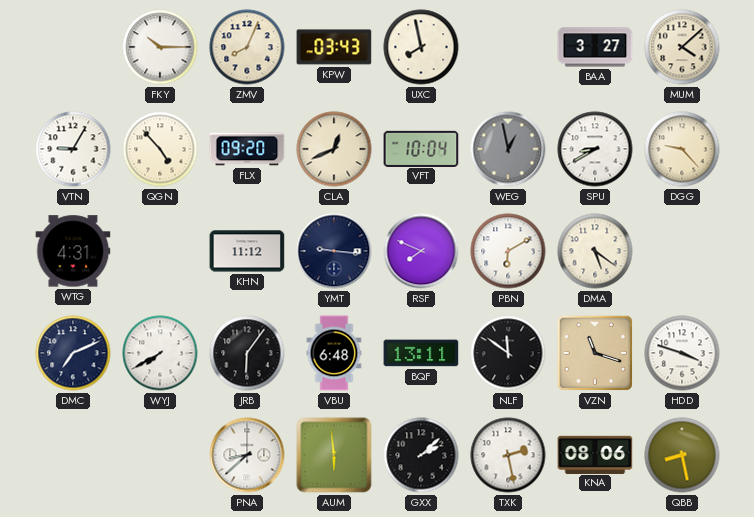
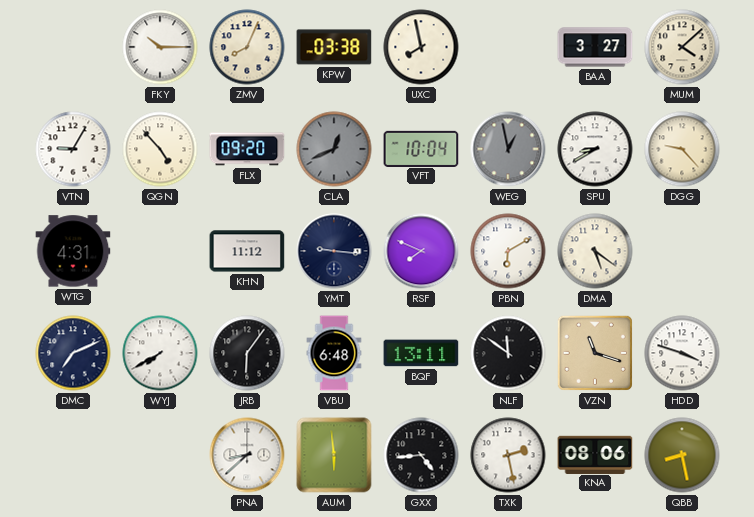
KPW: 03:43 -> 03:38 (334, 47)
CLA dial: cream -> grey (334, 149)
GXX: 2:08 -> 4:44 (421, 455)
